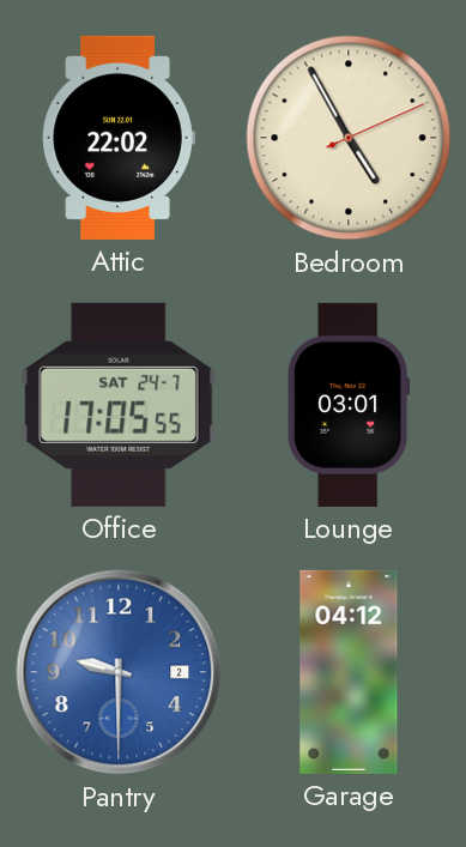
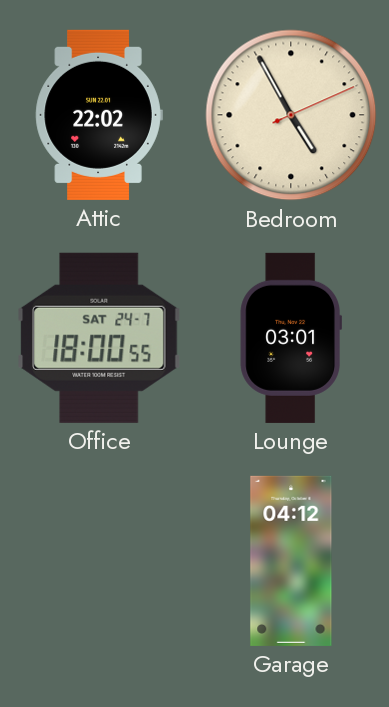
Office: 17:05 -> 18:00 (99, 338)
Pantry: 9:30 -> none (119, 672)
